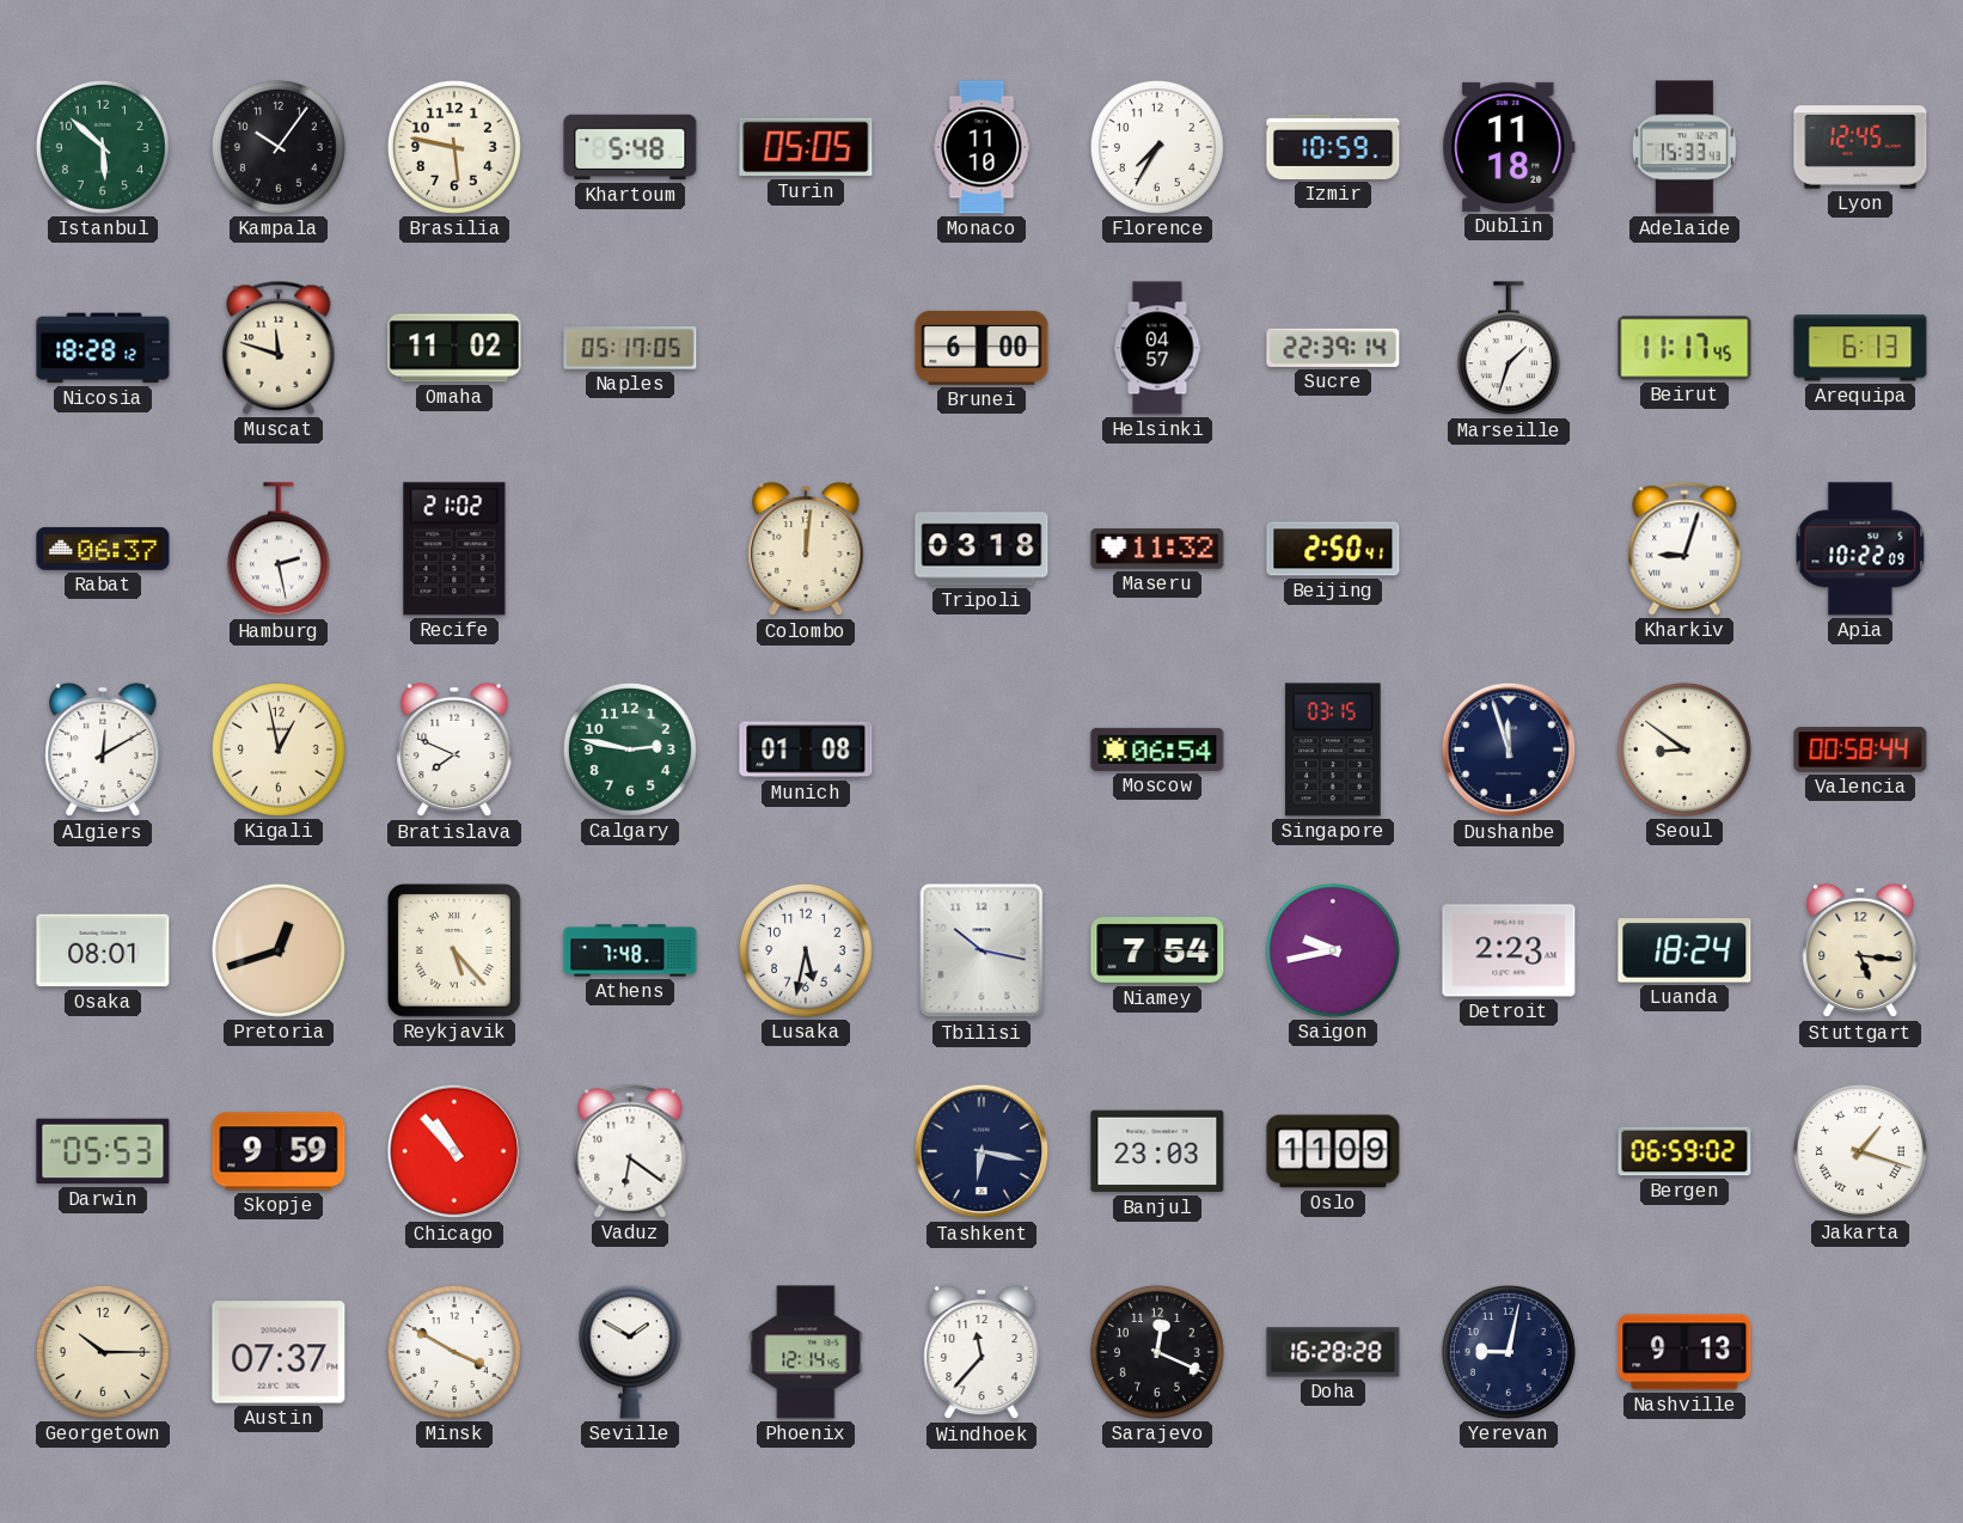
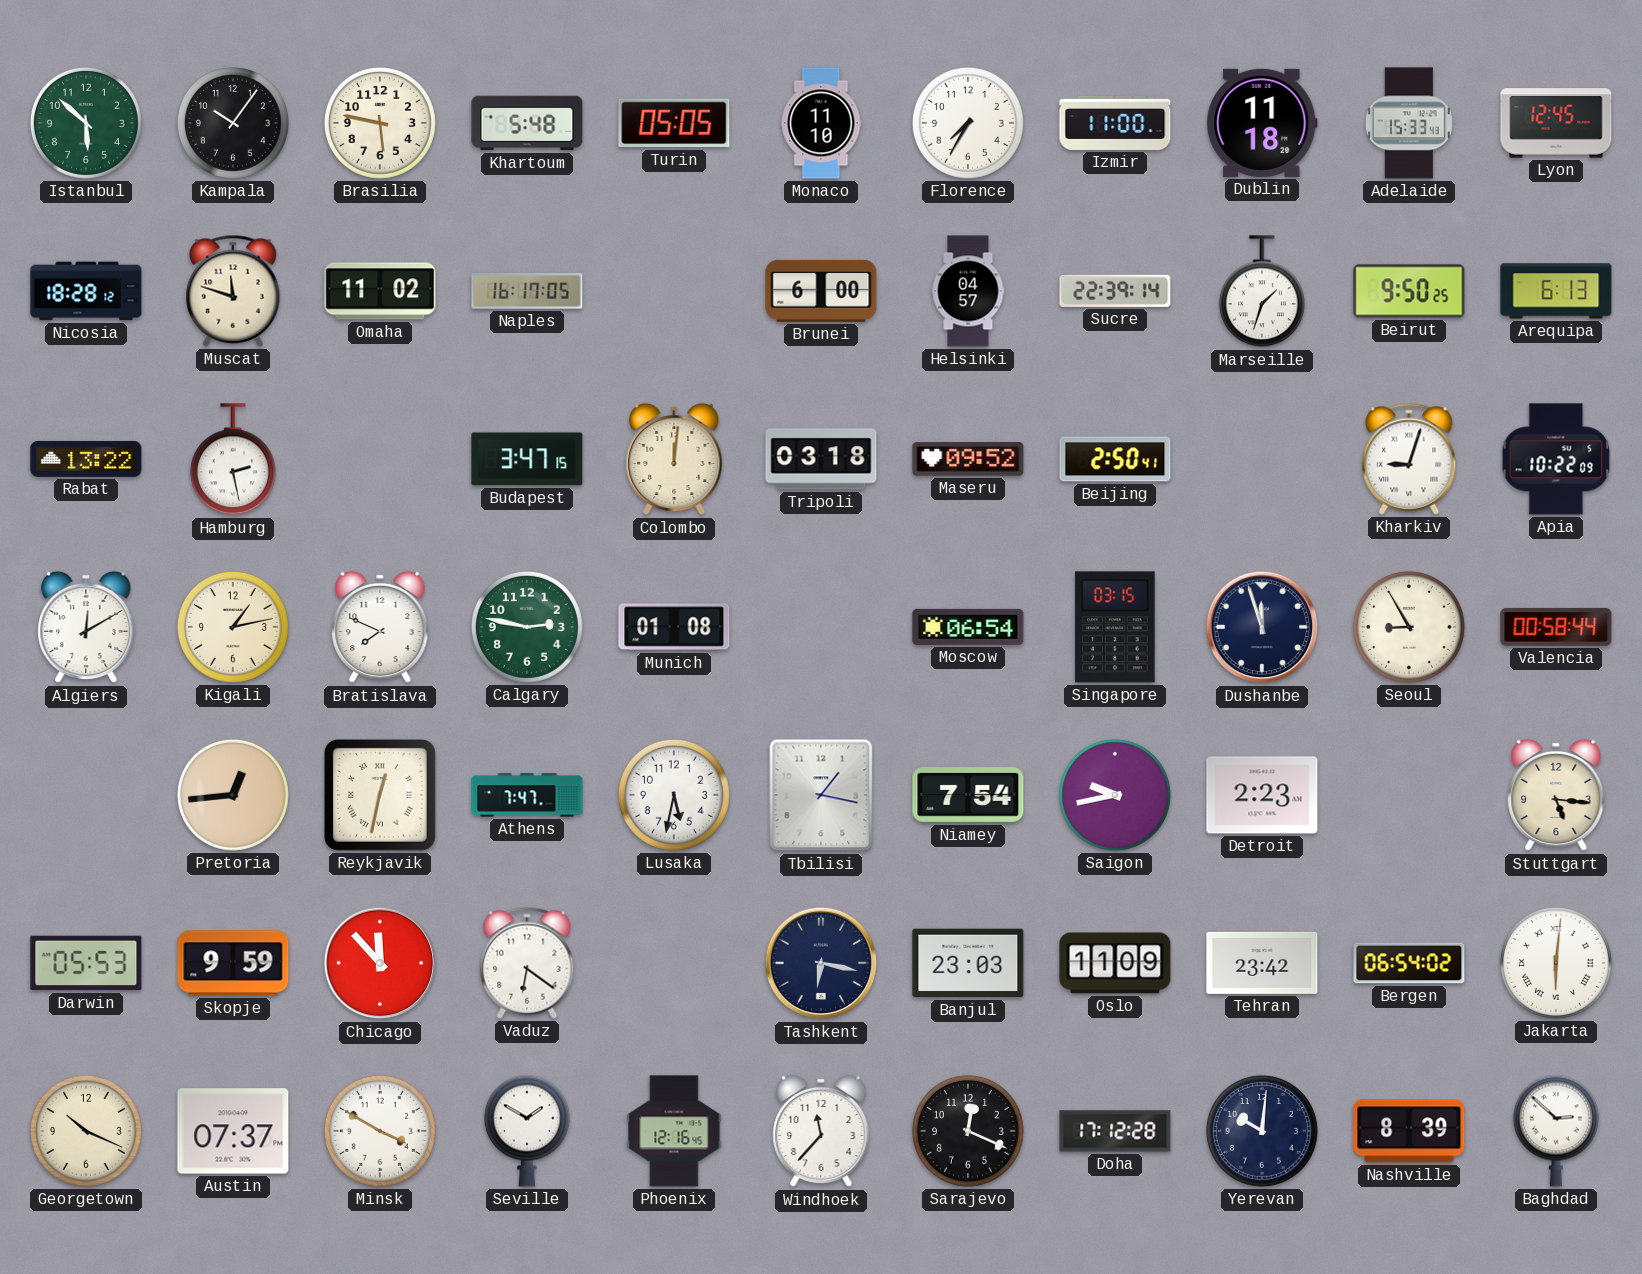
Izmir: 10:59 -> 11:00 (1115, 123)
Naples: 05:17 -> 16:17 (527, 291)
Beirut: 11:17 -> 9:50 (1409, 291)
Rabat: 06:37 -> 13:22 (86, 459)
Recife: 21:02 -> none (454, 549)
Budapest: none -> 3:47 (527, 459)
Maseru: 11:32 -> 09:52 (968, 459)
Kigali: 12:58 -> 1:13 (233, 627)
Seoul: 8:51 -> 8:55 (1409, 627)
Osaka: 08:01 -> none (103, 950)
Pretoria: 12:42 -> 12:44 (233, 795)
Reykjavik: 5:23 -> 12:32 (380, 795)
Athens: 7:48 -> 7:47 (527, 795)
Tbilisi: 10:17 -> 1:17 (821, 795)
Luanda: 18:24 -> none (1684, 950)
Chicago: 10:53 -> 11:53 (380, 963)
Tehran: none -> 23:42 (1262, 963)
Bergen: 06:59 -> 06:54 (1409, 963)
Jakarta: 1:18 -> 6:01 (1556, 963)
Georgetown: 10:15 -> 10:19 (86, 1131)
Phoenix: 12:14 -> 12:16 (674, 1131)
Doha: 16:28 -> 17:12 (1115, 1131)
Yerevan: 9:02 -> 10:01 (1262, 1131)
Nashville: 9:13 -> 8:39 (1409, 1131)
Baghdad: none -> 2:52 (1556, 1131)
